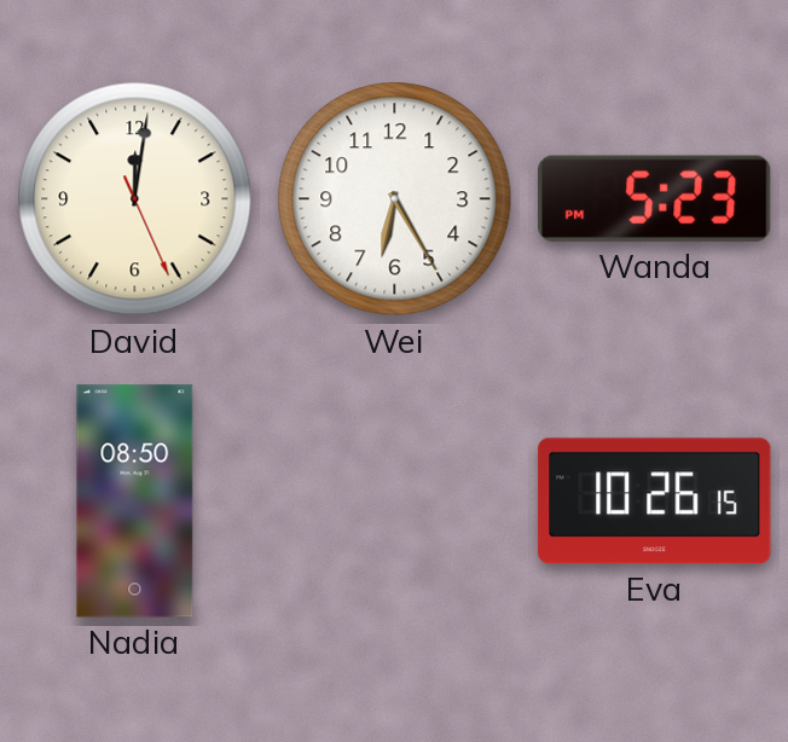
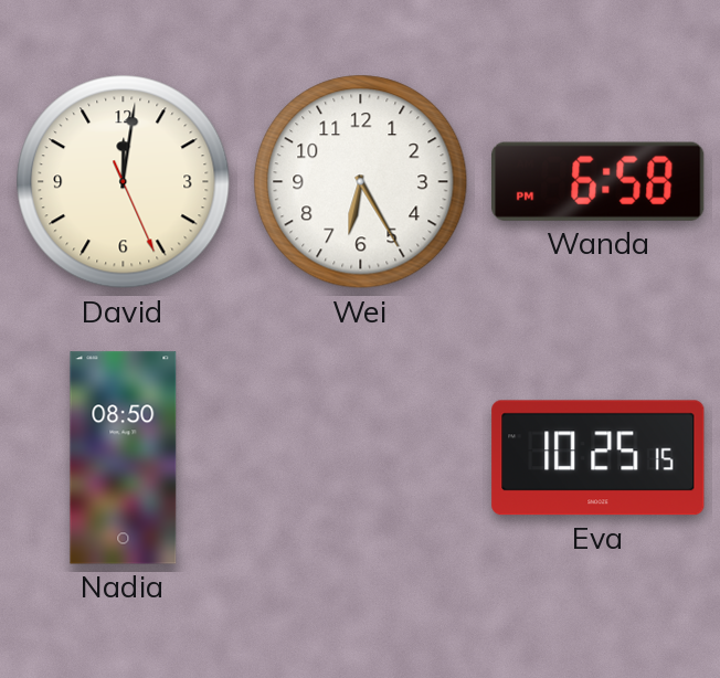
Wanda: 5:23 -> 6:58 (599, 181)
Eva: 10:26 -> 10:25 (599, 458)
